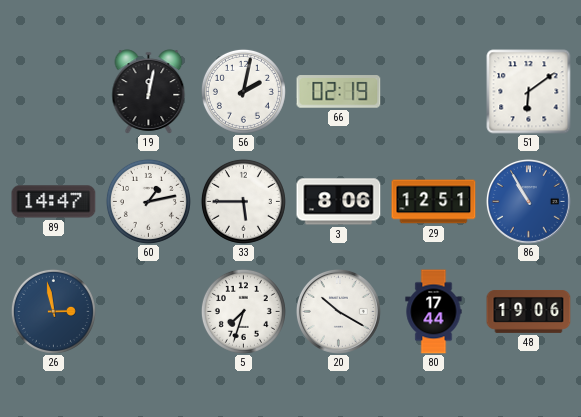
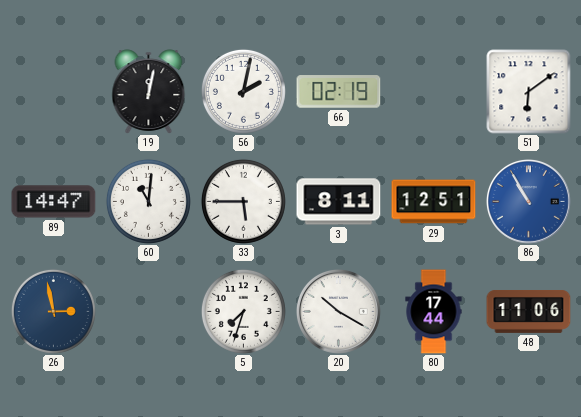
60: 1:13 -> 11:01 (148, 201)
3: 8:06 -> 8:11 (339, 202)
48: 19:06 -> 11:06 (529, 311)
